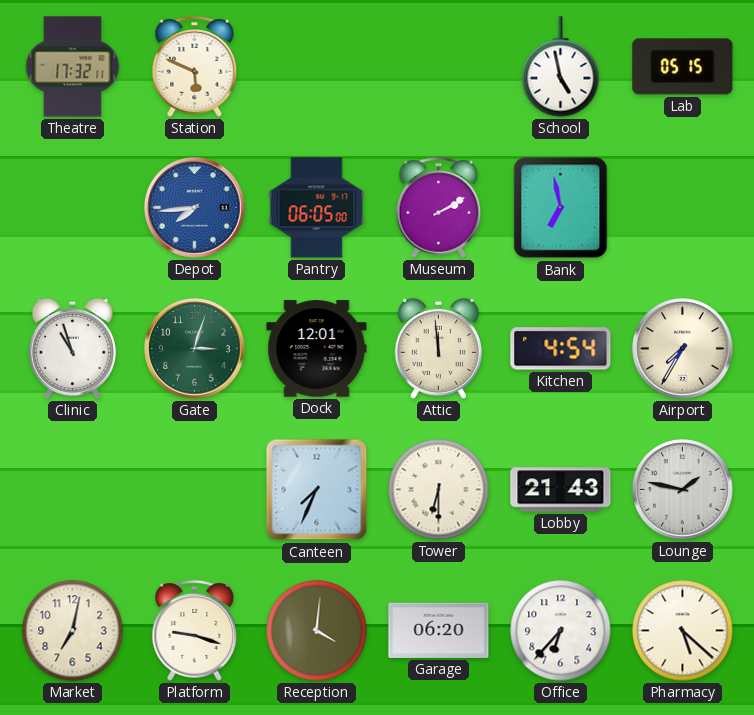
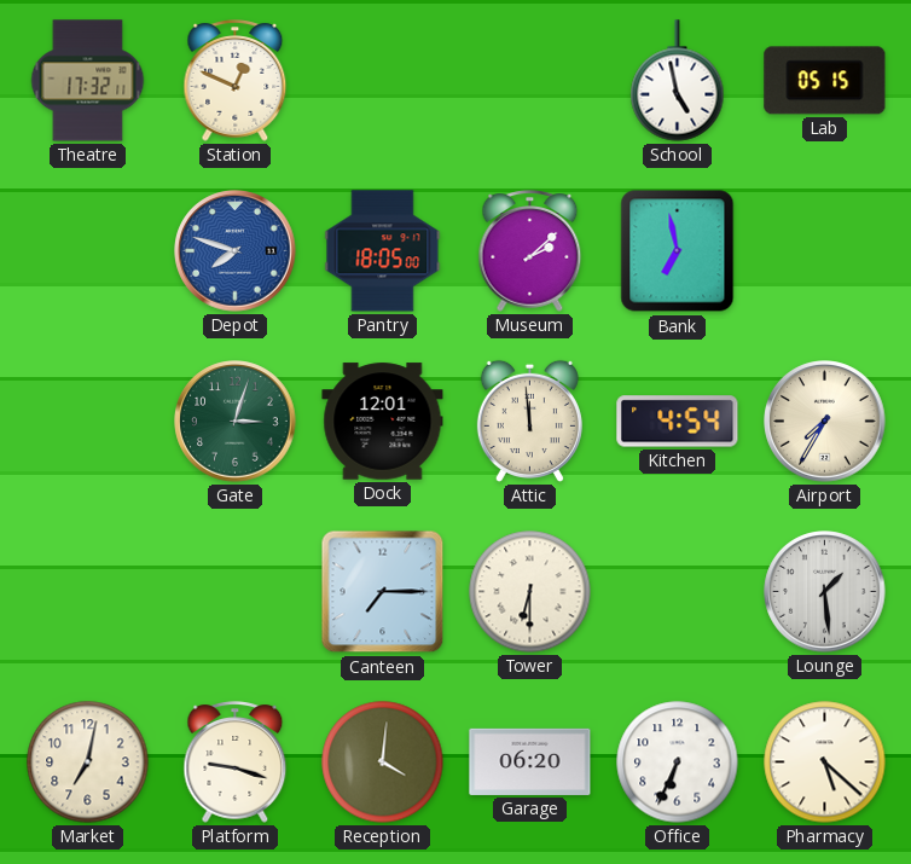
Station: 5:49 -> 12:49 (236, 81)
Depot: 7:44 -> 7:48 (236, 251)
Pantry: 06:05 -> 18:05 (383, 251)
Museum: 2:10 -> 2:08 (530, 251)
Clinic: 10:57 -> none (72, 348)
Canteen: 7:34 -> 7:15 (383, 592)
Lobby: 21:43 -> none (561, 490)
Lounge: 1:47 -> 1:29 (825, 592)
Office: 6:37 -> 6:34 (678, 762)
